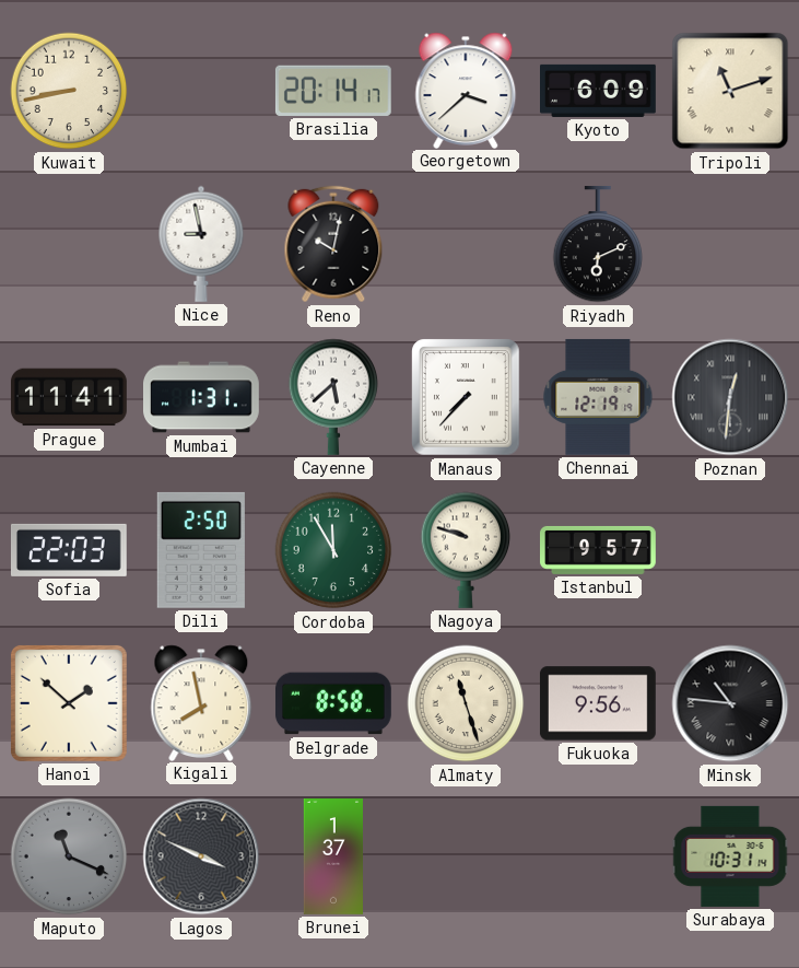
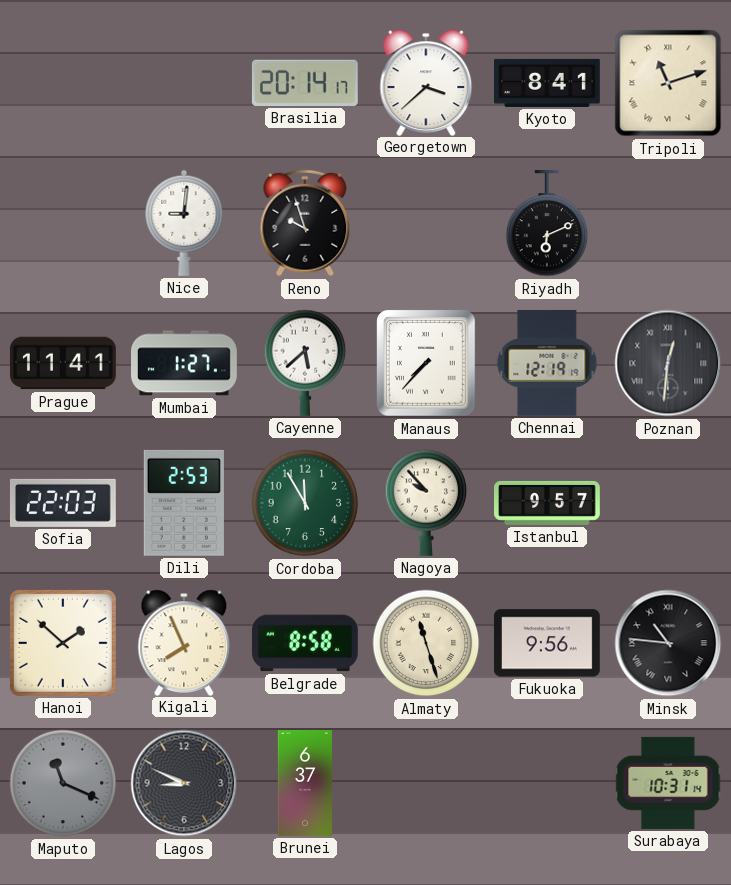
Kuwait: 8:43 -> none (69, 91)
Kyoto: 6:09 -> 8:41 (548, 83)
Nice: 8:58 -> 9:01 (184, 223)
Reno: 10:02 -> 9:57 (305, 223)
Mumbai: 1:31 -> 1:27 (185, 363)
Dili: 2:50 -> 2:53 (184, 503)
Nagoya: 9:48 -> 9:53 (426, 503)
Kigali: 7:58 -> 7:56 (184, 642)
Lagos: 3:49 -> 8:49 (184, 783)
Brunei: 1:37 -> 6:37 (304, 784)
